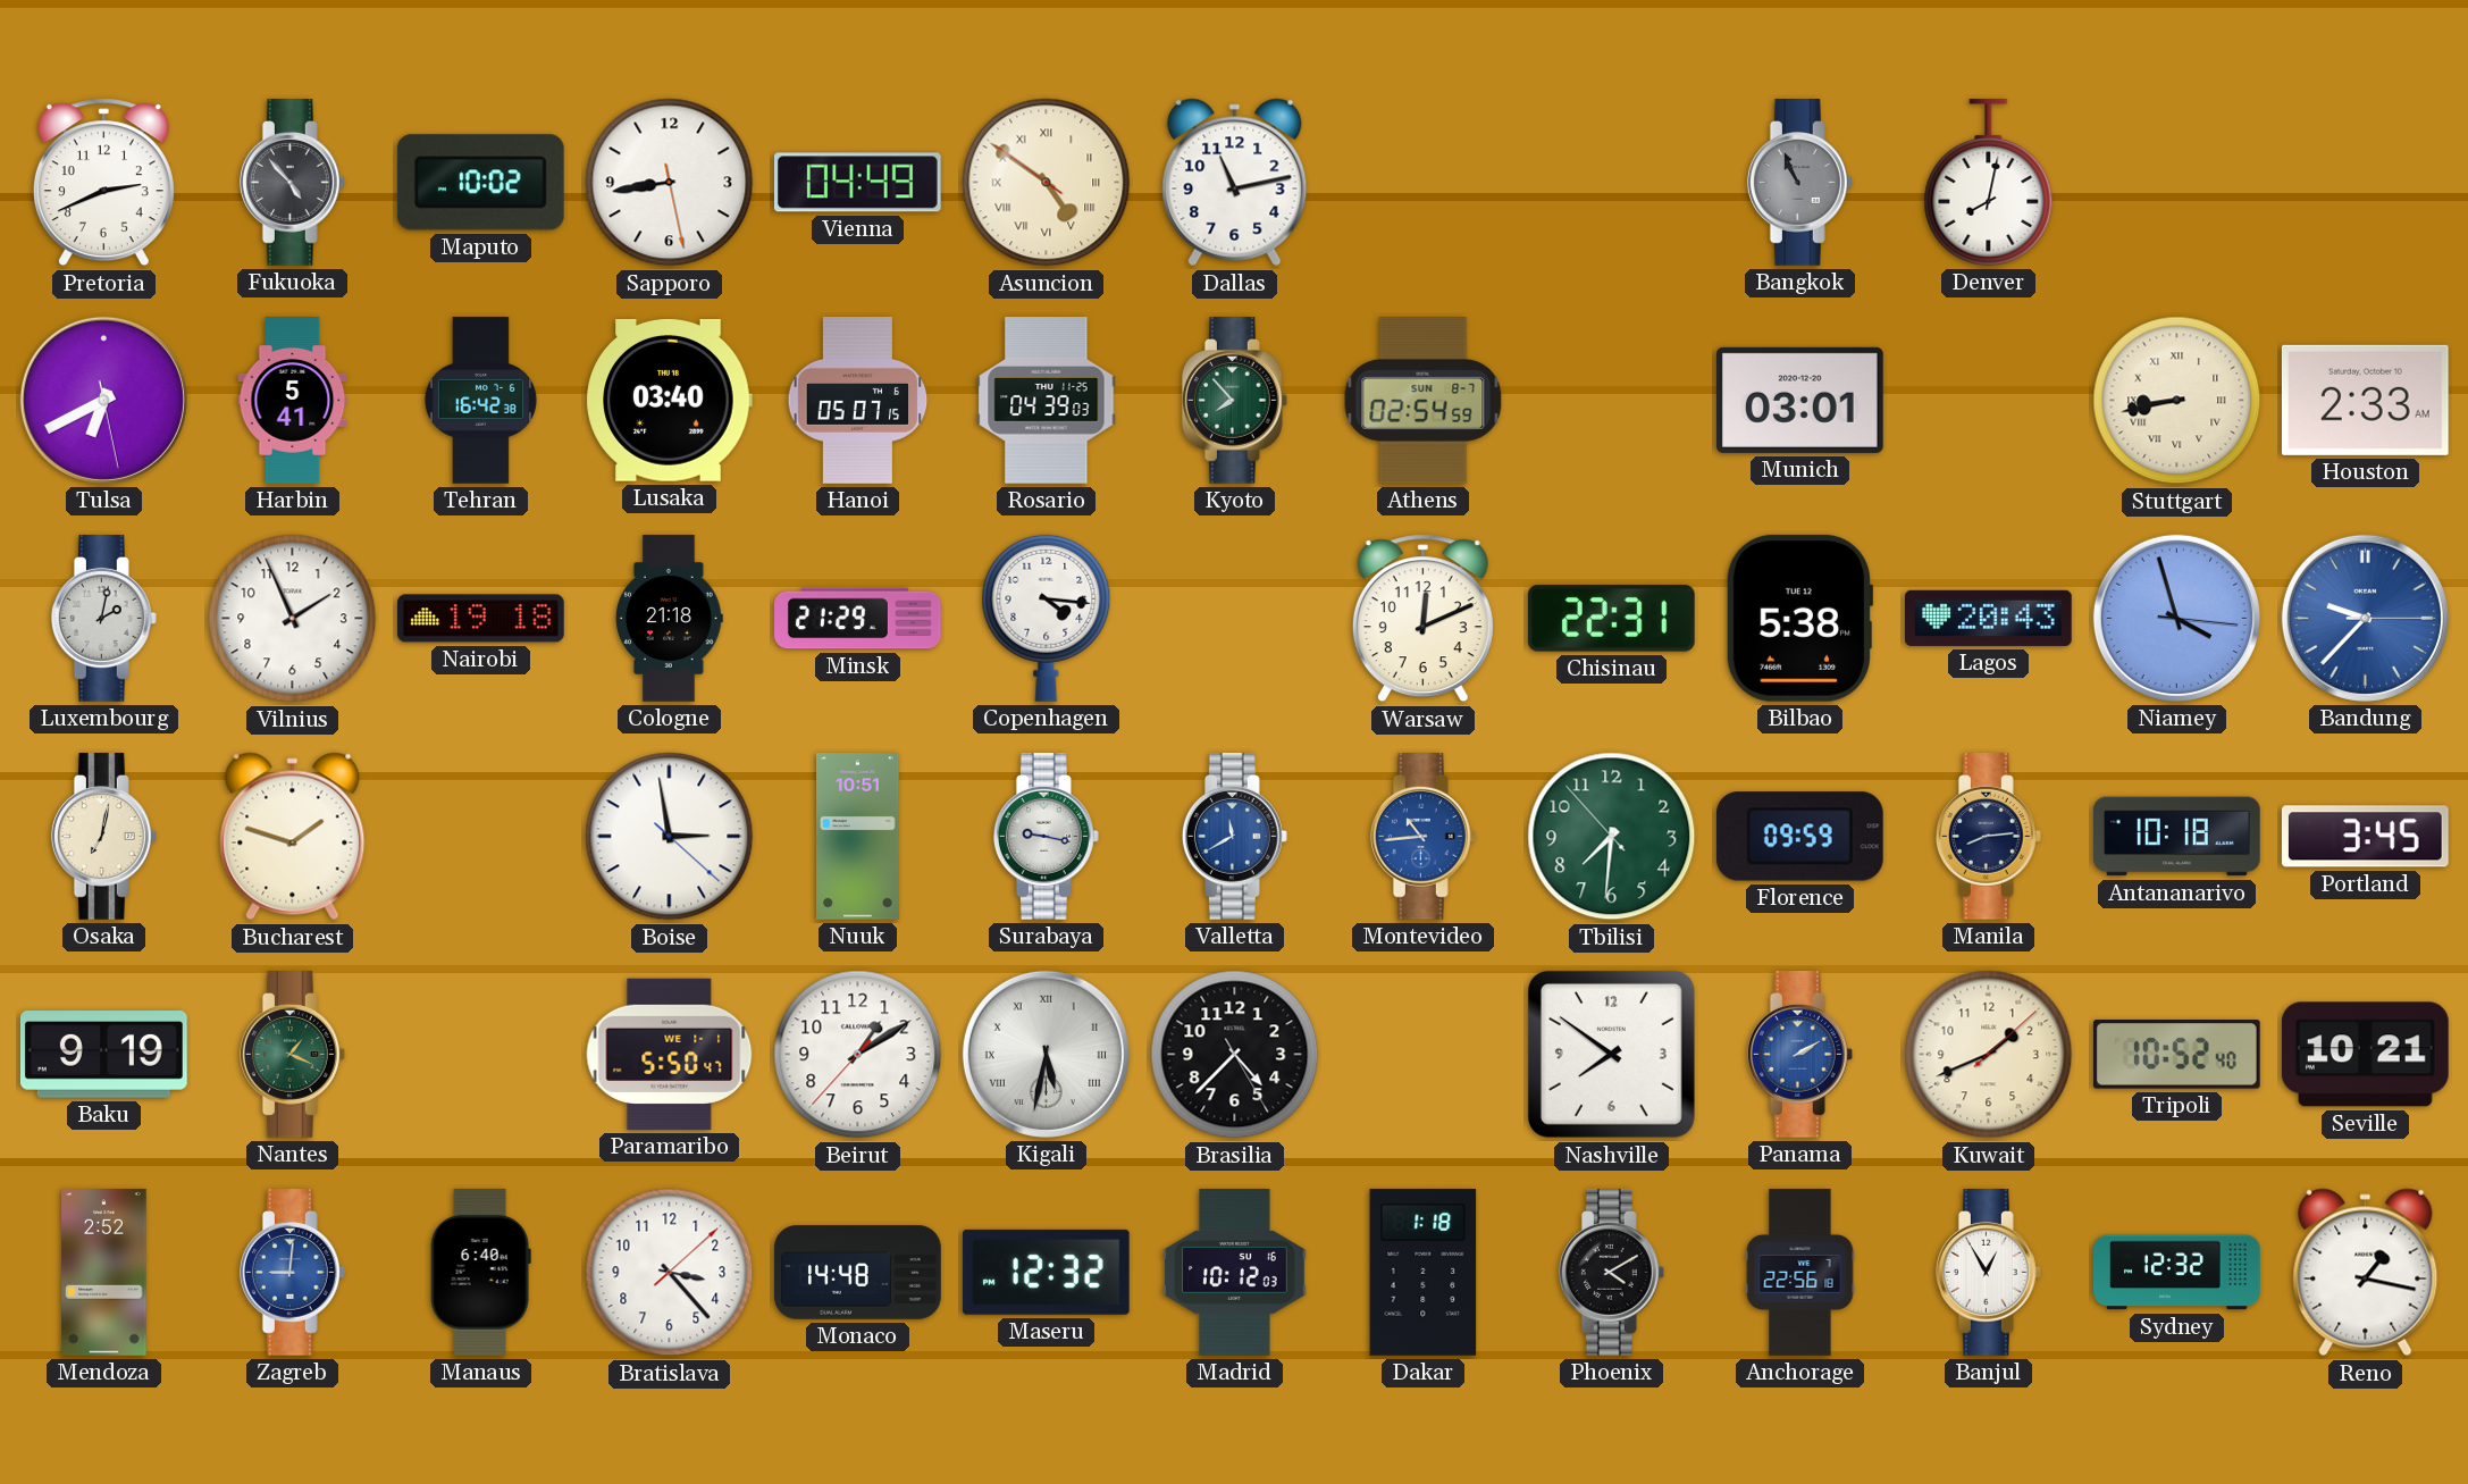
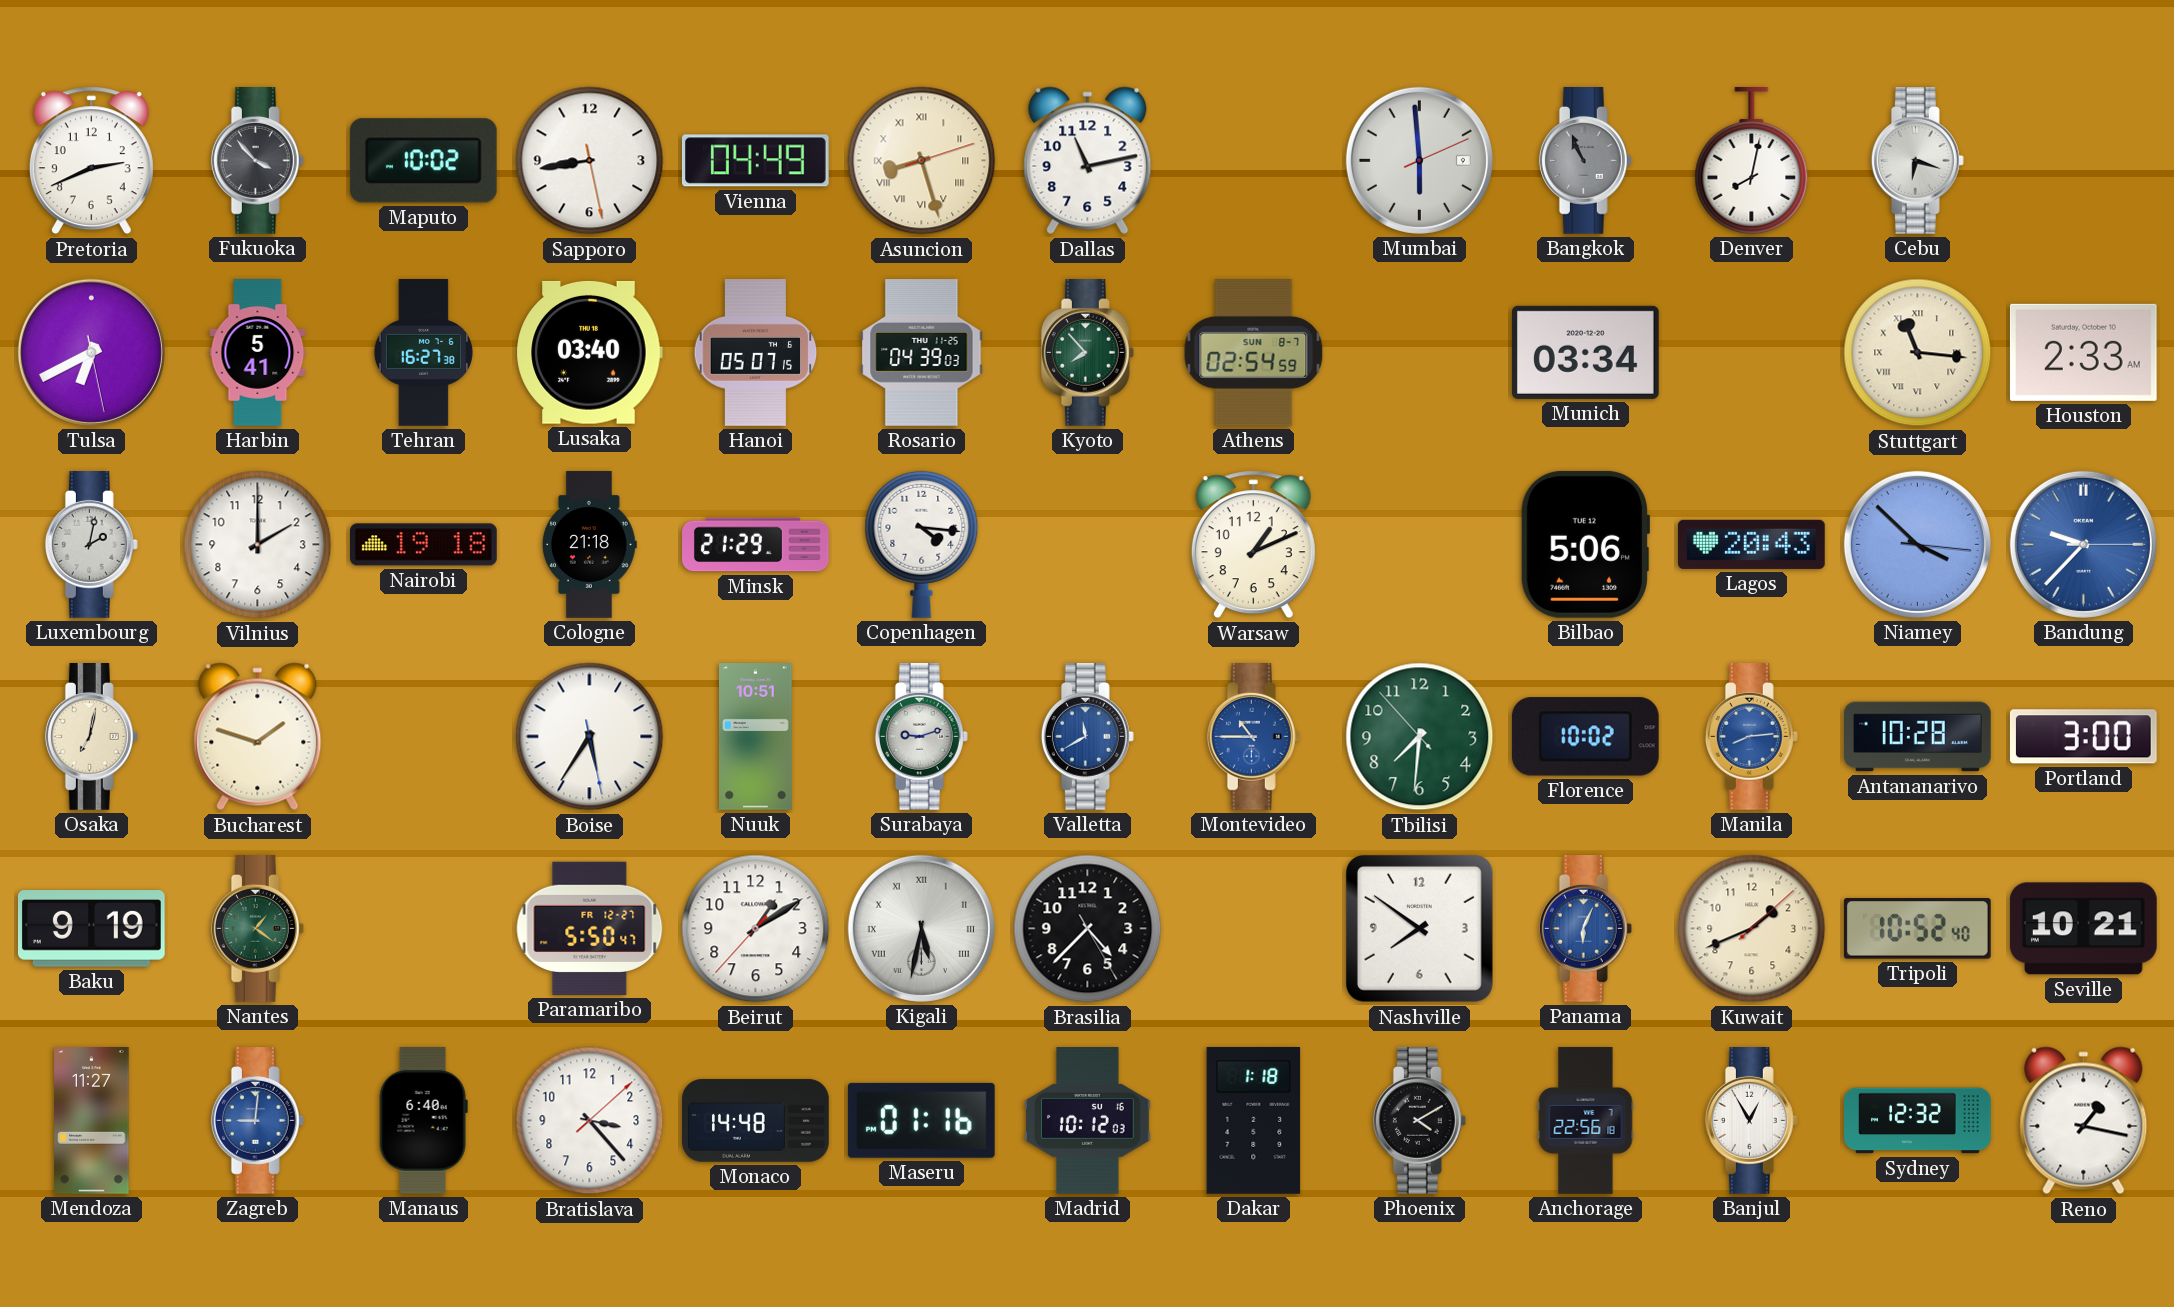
Fukuoka: 4:53 -> 3:53 (257, 161)
Asuncion: 4:50 -> 8:27 (922, 161)
Mumbai: none -> 5:59 (1419, 160)
Cebu: none -> 6:18 (1917, 161)
Tehran: 16:42 -> 16:27 (423, 353)
Munich: 03:01 -> 03:34 (1585, 352)
Stuttgart: 8:43 -> 11:16 (1918, 353)
Vilnius: 1:56 -> 2:00 (258, 545)
Warsaw: 12:11 -> 1:11 (1253, 545)
Chisinau: 22:31 -> none (1611, 619)
Bilbao: 5:38 -> 5:06 (1584, 544)
Niamey: 3:57 -> 3:52 (1917, 544)
Boise: 2:58 -> 5:35 (590, 737)
Surabaya: 9:17 -> 9:12 (921, 737)
Montevideo: 10:44 -> 10:45 (1253, 737)
Florence: 09:59 -> 10:02 (1585, 737)
Manila dial: navy -> blue (1751, 737)
Antananarivo: 10:18 -> 10:28 (1918, 737)
Portland: 3:45 -> 3:00 (2083, 737)
Nantes: 1:19 -> 1:21 (257, 929)
Paramaribo date: WE 1-1 -> FR 12-27 (590, 928)
Panama: 2:10 -> 6:04 (1585, 929)
Mendoza: 2:52 -> 11:27 (92, 1121)
Maseru: 12:32 -> 01:16 (921, 1120)
